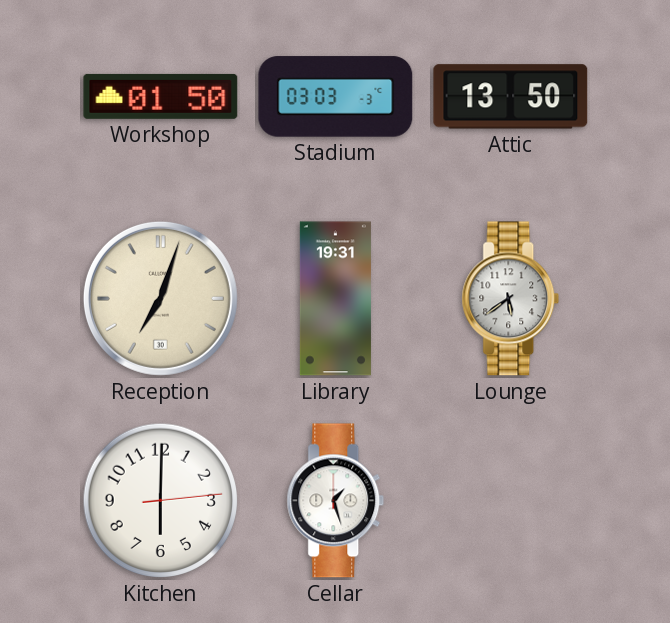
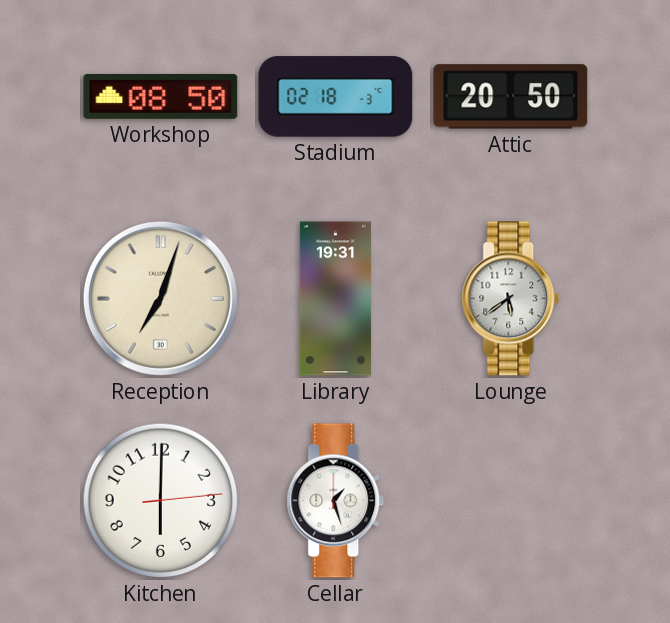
Workshop: 01:50 -> 08:50 (161, 96)
Stadium: 03:03 -> 02:18 (336, 97)
Attic: 13:50 -> 20:50 (511, 97)
